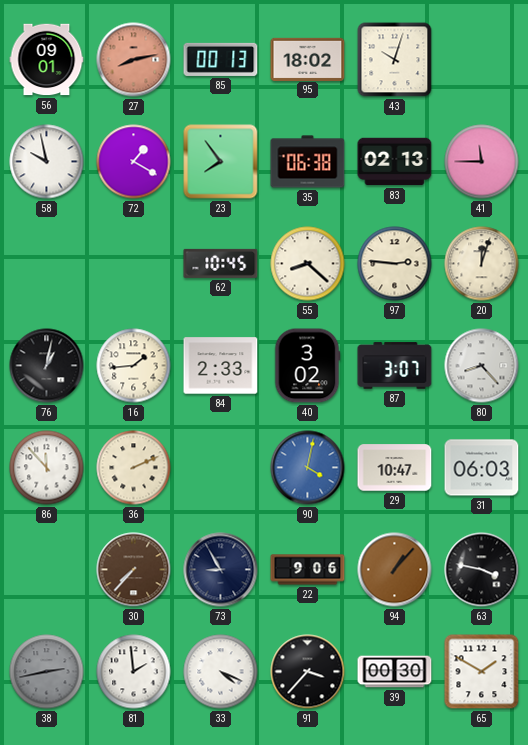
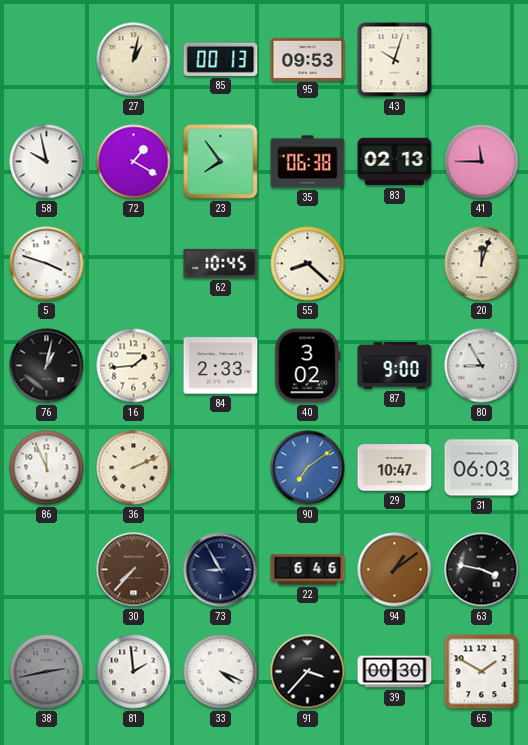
56: 09:01 -> none (47, 60)
27: 8:13 -> 1:02 (134, 60)
27 dial: salmon -> cream (134, 60)
95: 18:02 -> 09:53 (308, 59)
5: none -> 3:48 (47, 264)
97: 2:46 -> none (395, 264)
87: 3:07 -> 9:00 (395, 366)
80: 8:23 -> 8:55 (482, 366)
86: 11:53 -> 11:56 (47, 468)
90: 4:02 -> 7:09 (308, 468)
22: 9:06 -> 6:46 (308, 570)
94: 1:07 -> 1:09 (395, 570)
